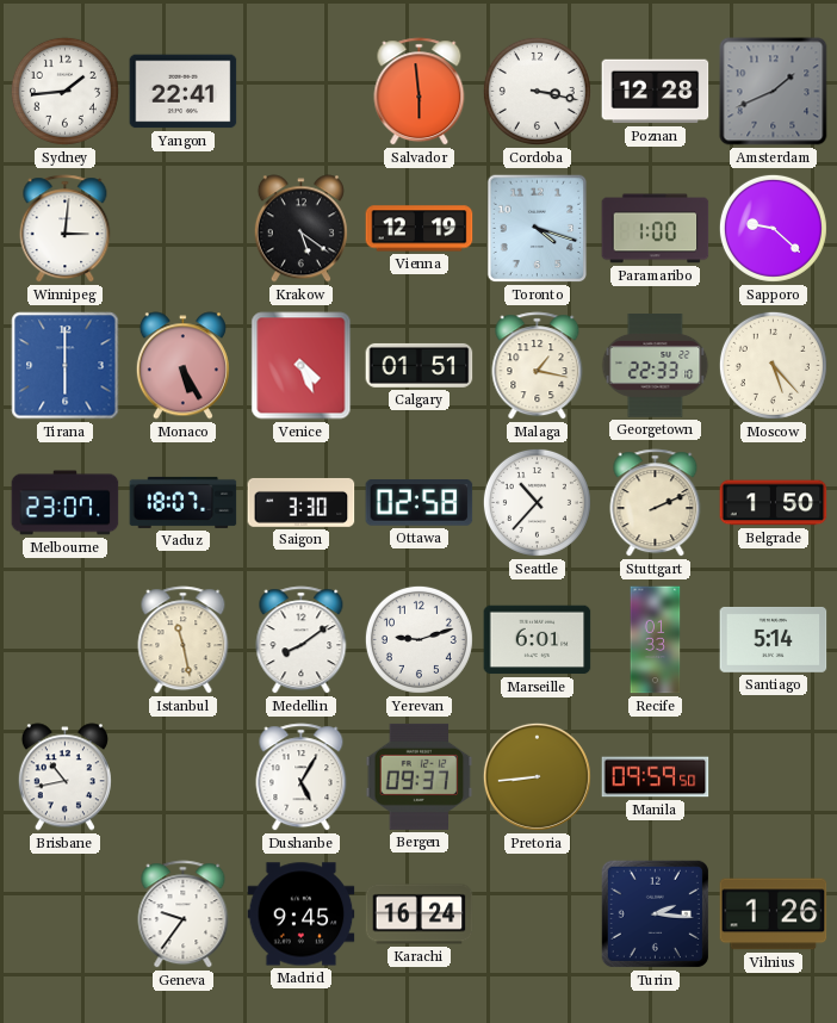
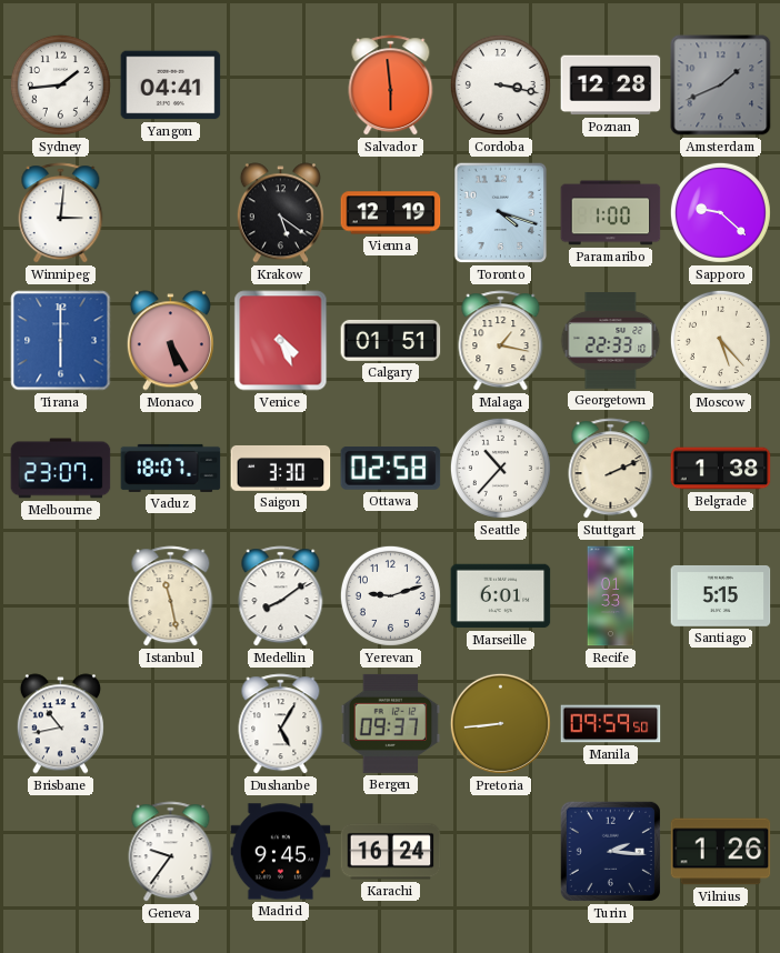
Yangon: 22:41 -> 04:41 (171, 86)
Belgrade: 1:50 -> 1:38 (721, 469)
Santiago: 5:14 -> 5:15 (721, 595)
